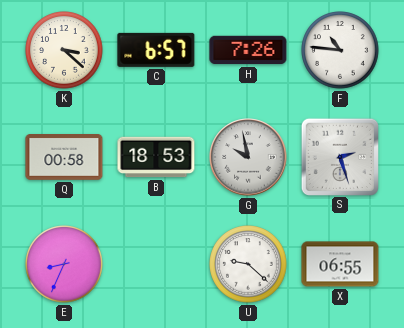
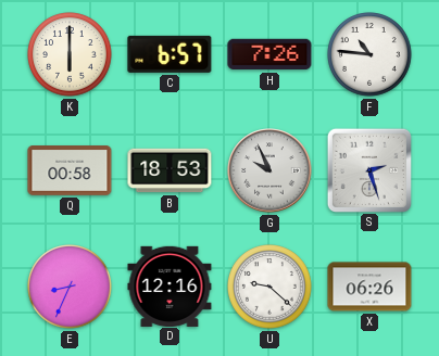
K: 3:22 -> 6:00 (70, 54)
G: 9:58 -> 9:56 (269, 170)
D: none -> 12:16 (170, 285)
X: 06:55 -> 06:26 (369, 287)
